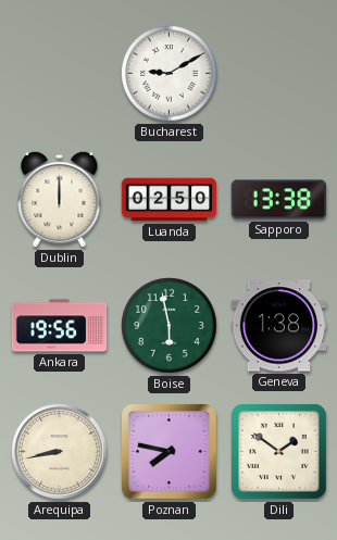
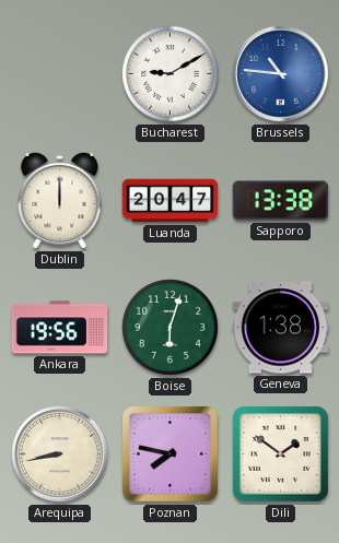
Brussels: none -> 10:46 (281, 74)
Luanda: 02:50 -> 20:47 (171, 201)
Boise: 5:58 -> 6:03 (171, 328)
